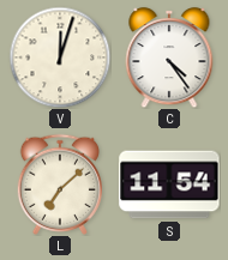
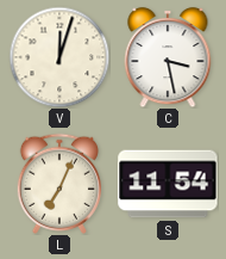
C: 4:24 -> 3:28 (168, 57)
L: 7:08 -> 7:04 (58, 184)
